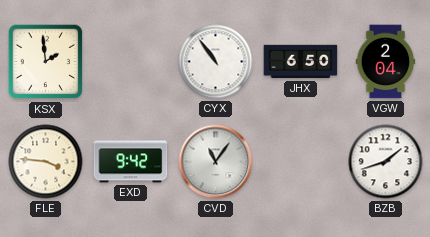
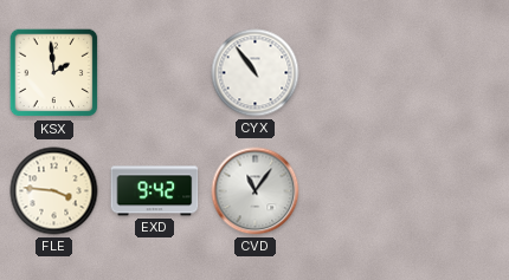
JHX: 6:50 -> none (301, 62)
VGW: 2:04 -> none (386, 62)
BZB: 1:42 -> none (386, 162)
